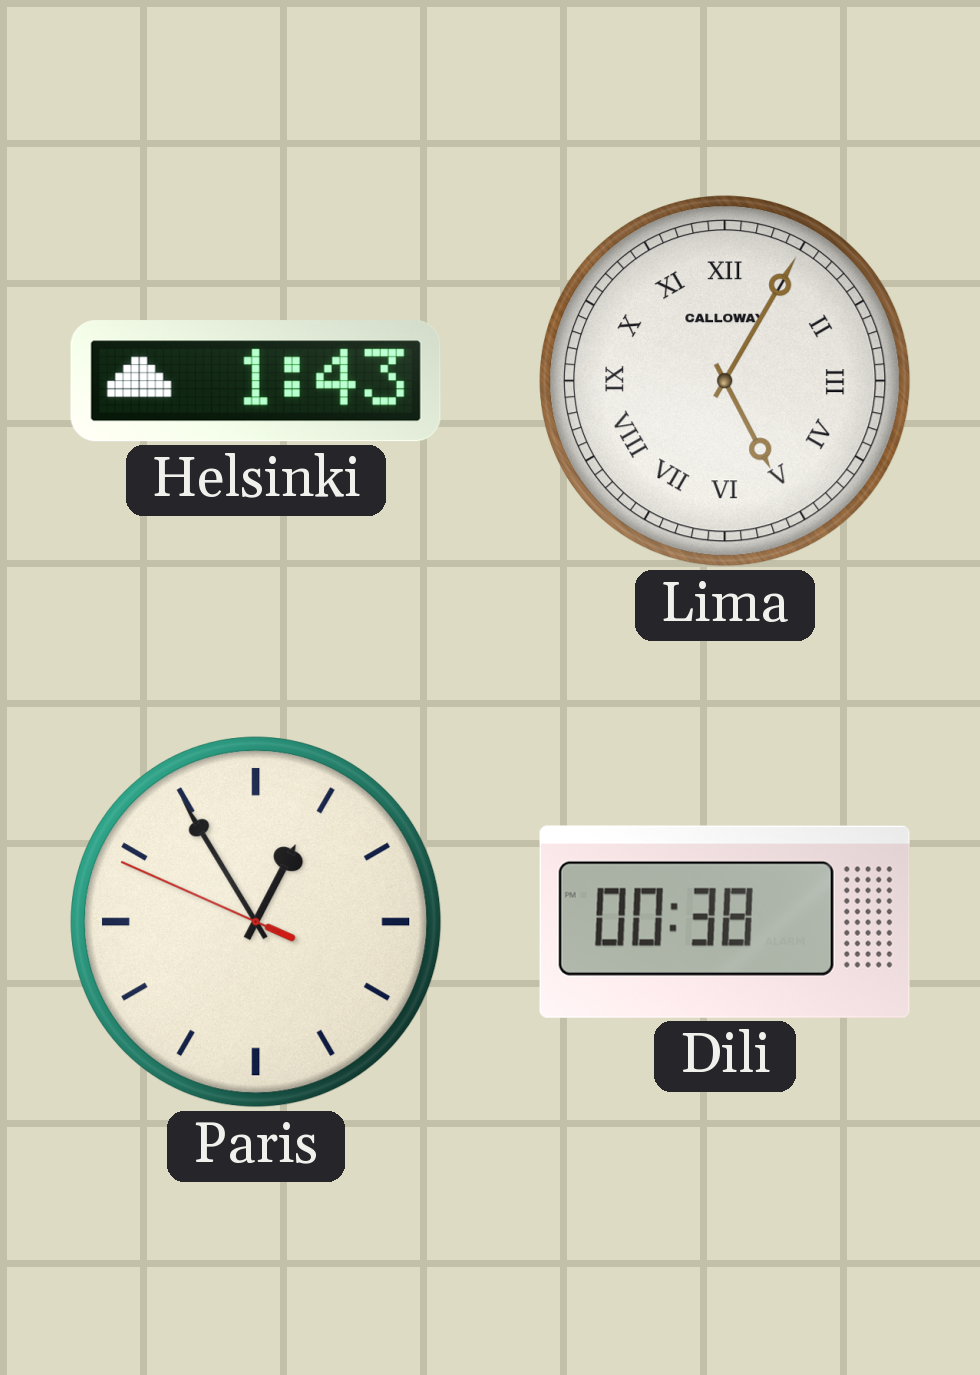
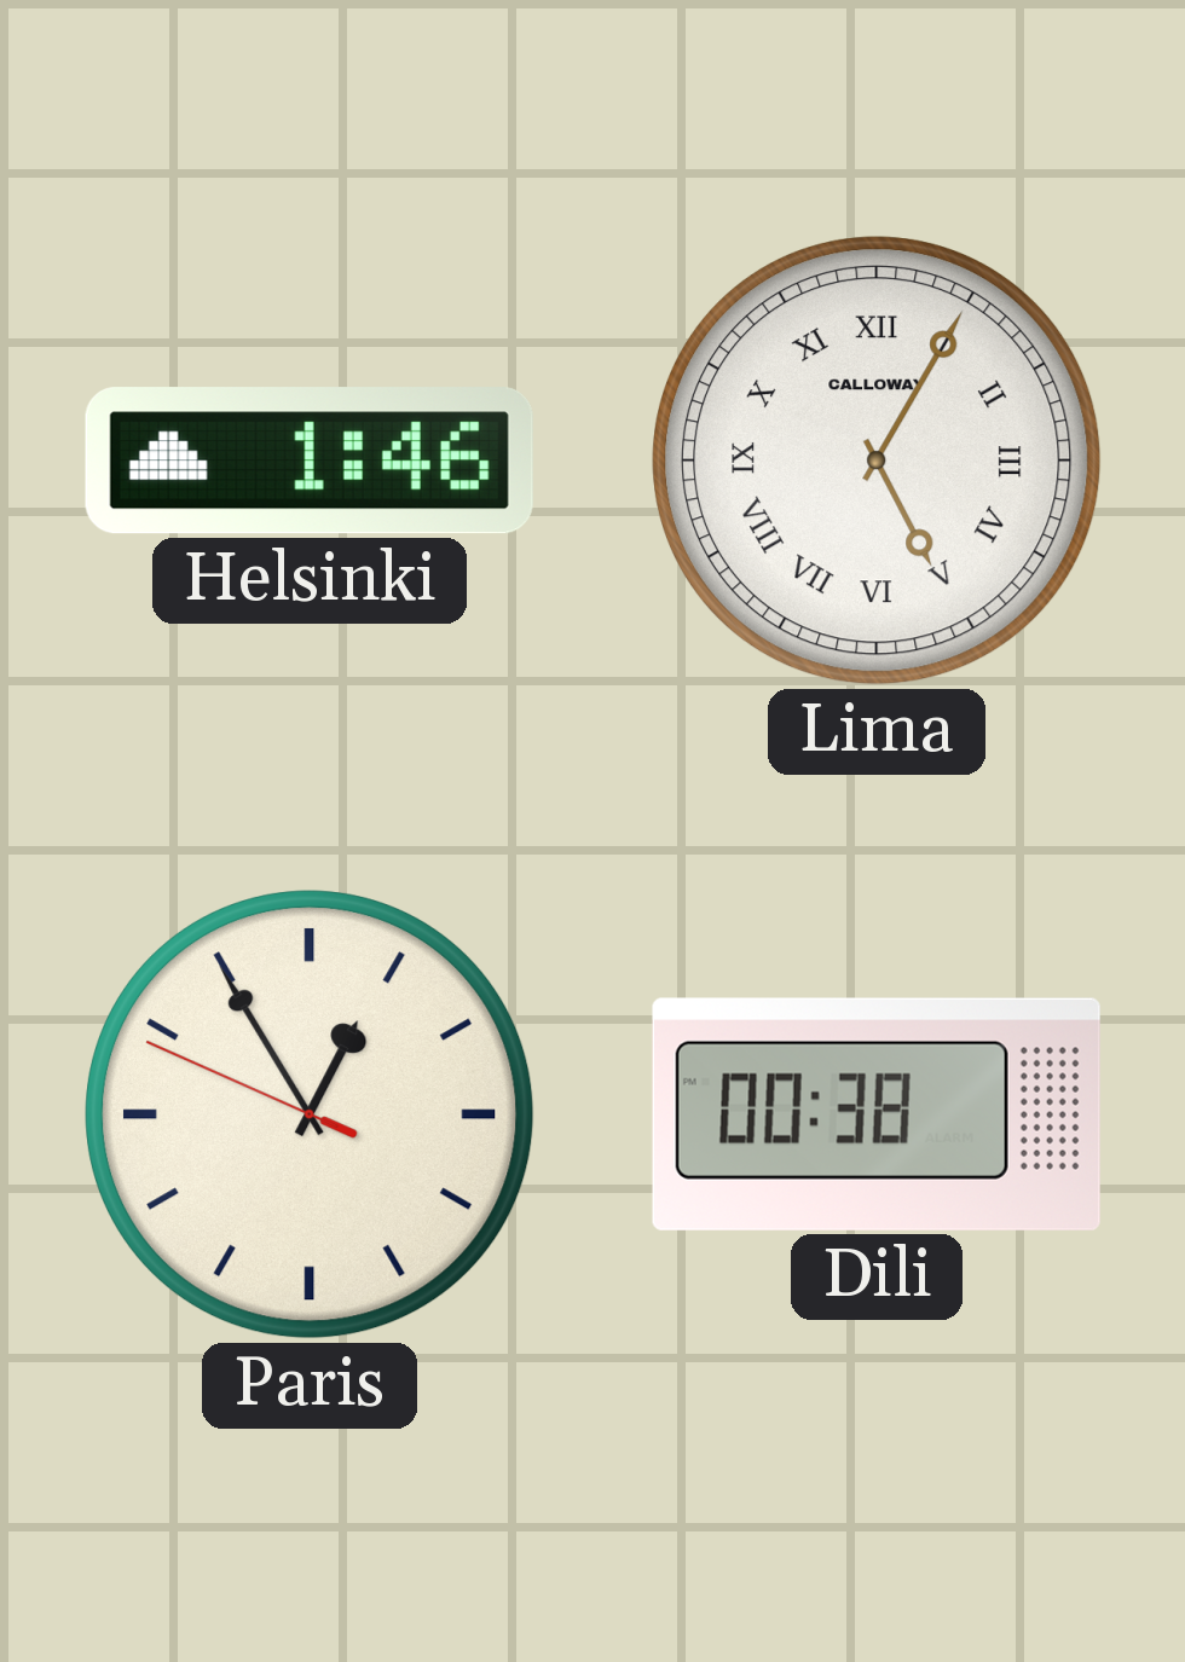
Helsinki: 1:43 -> 1:46 (310, 461)
